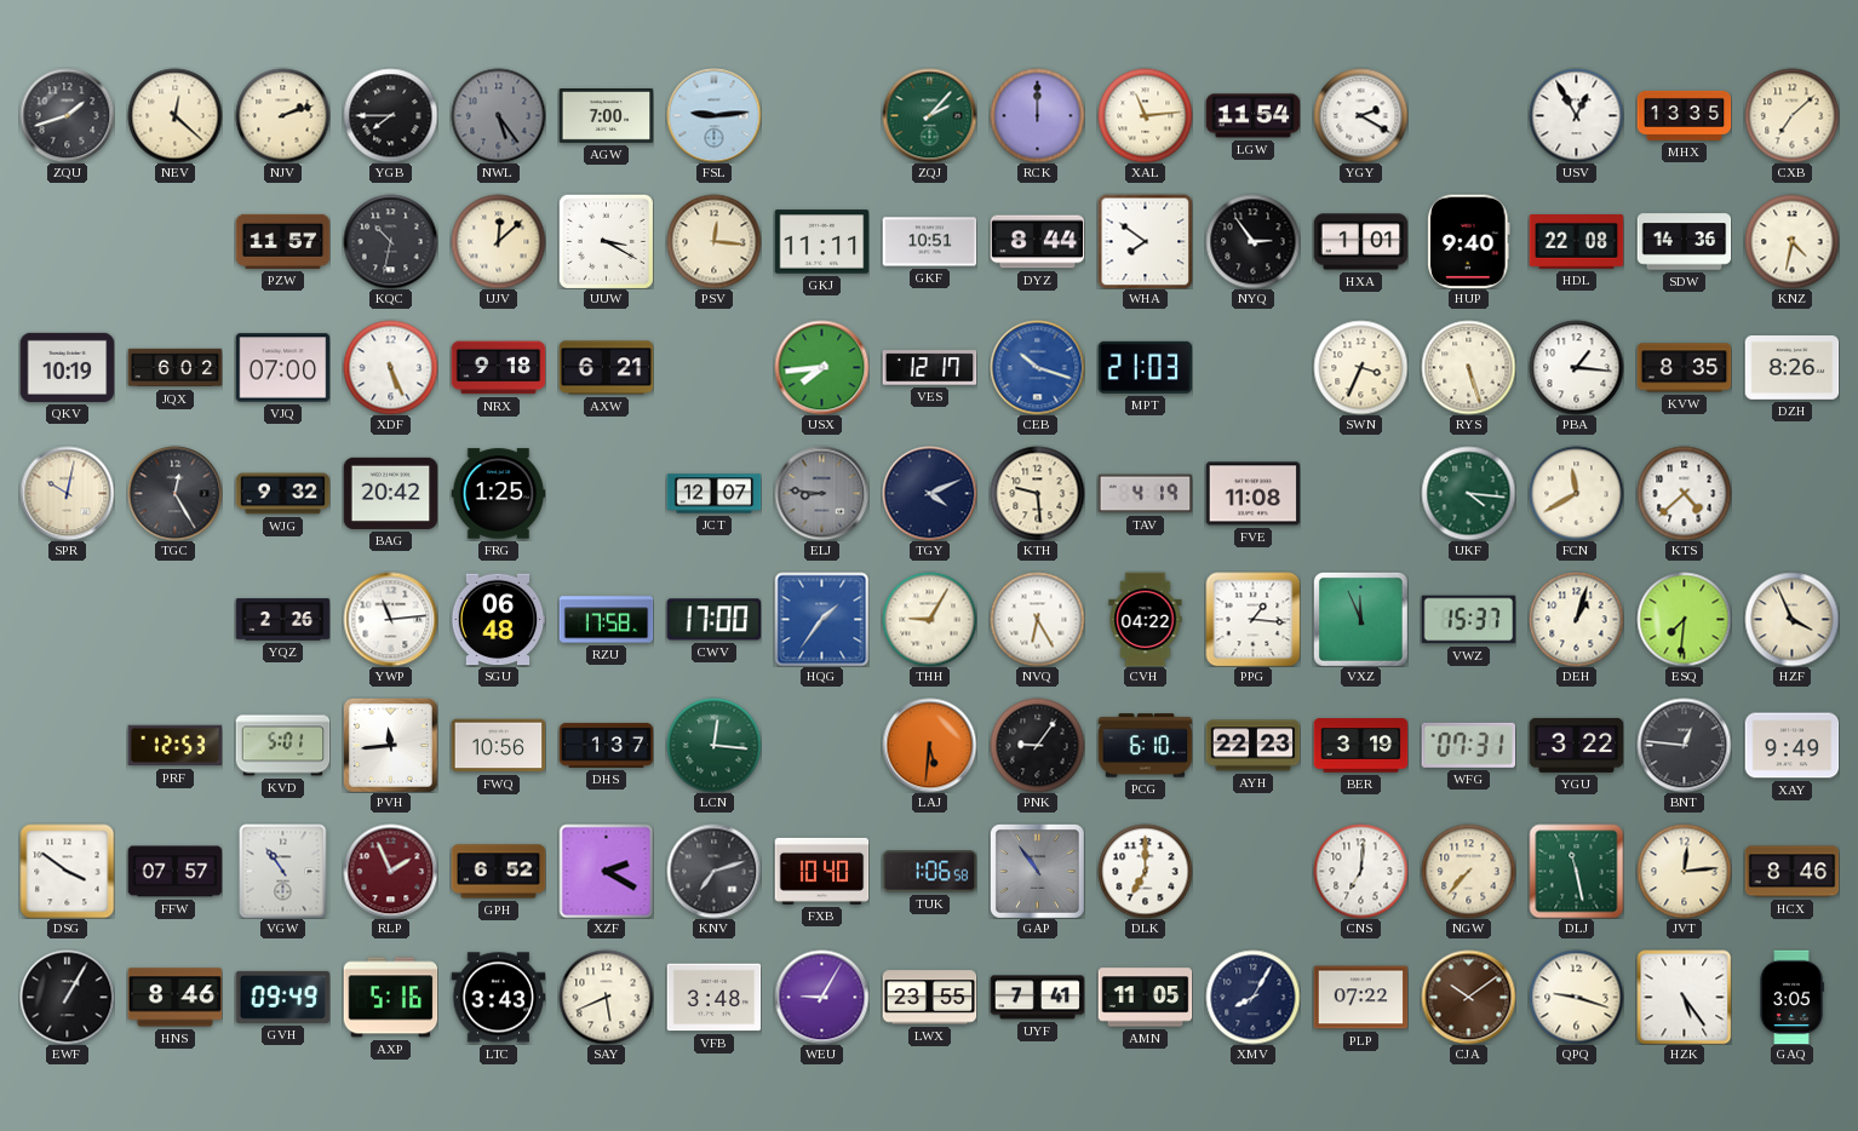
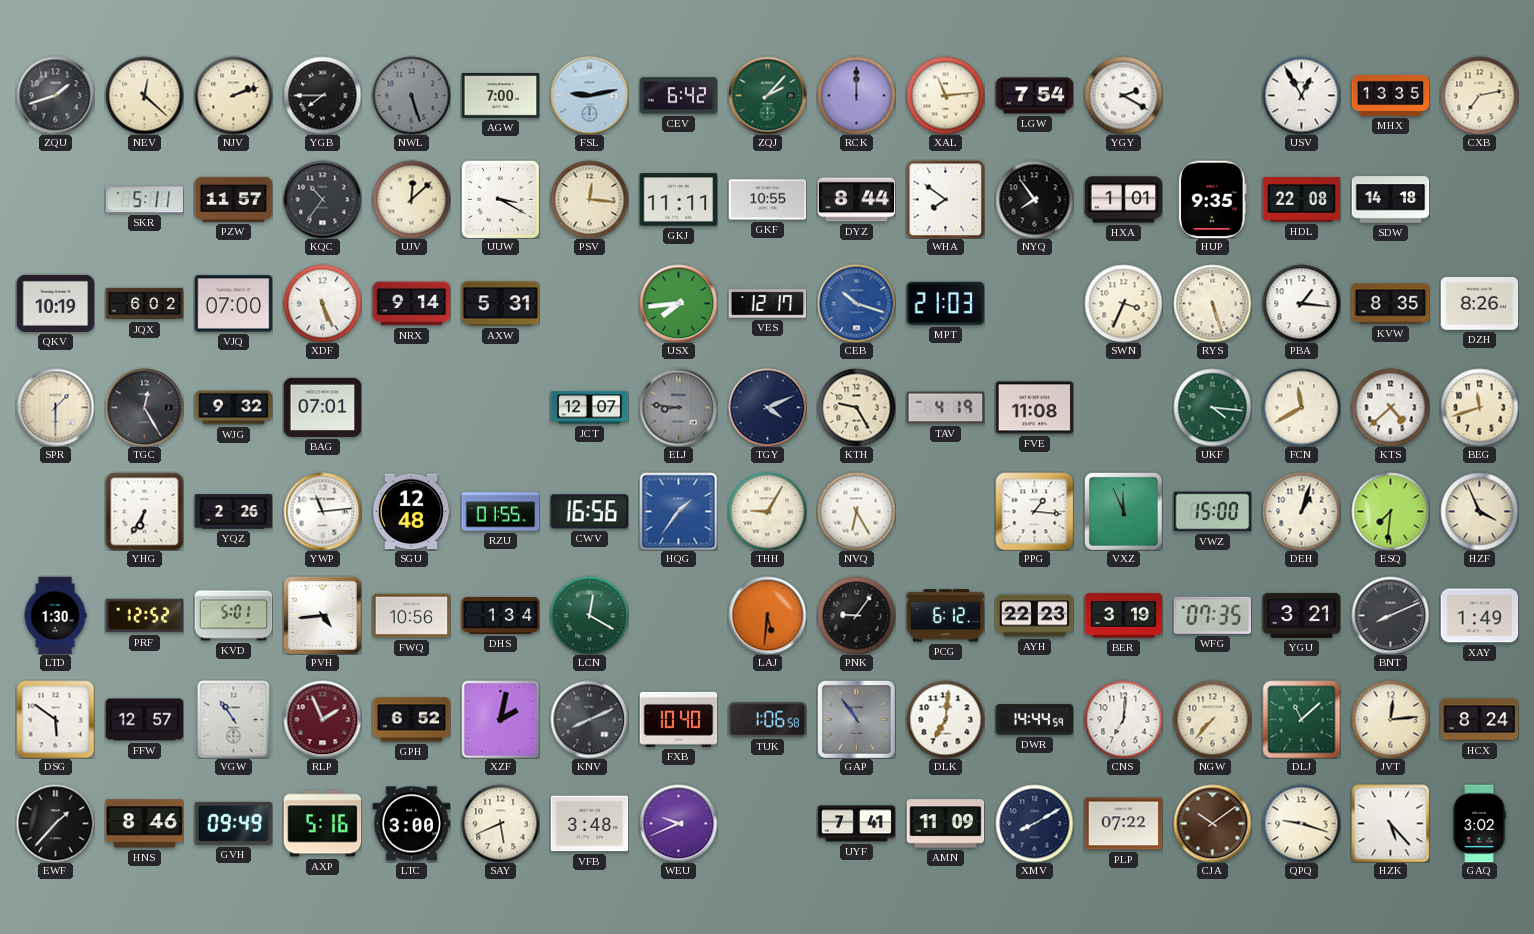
NWL: 5:24 -> 5:27 (411, 95)
FSL: 9:14 -> 9:13 (589, 95)
CEV: none -> 6:42 (678, 96)
LGW: 11:54 -> 7:54 (1034, 96)
CXB: 7:08 -> 7:13 (1479, 95)
SKR: none -> 5:11 (144, 200)
KQC: 10:32 -> 10:36 (322, 199)
GKF: 10:51 -> 10:55 (767, 200)
NYQ: 2:54 -> 7:54 (1034, 199)
HUP: 9:40 -> 9:35 (1213, 199)
SDW: 14:36 -> 14:18 (1390, 200)
KNZ: 4:32 -> none (1791, 241)
NRX: 9:18 -> 9:14 (411, 304)
AXW: 6:21 -> 5:31 (500, 304)
SPR: 10:02 -> 1:30 (55, 407)
BAG: 20:42 -> 07:01 (322, 407)
FRG: 1:25 -> none (498, 494)
KTH: 9:29 -> 9:25 (856, 407)
BEG: none -> 11:42 (1479, 407)
YHG: none -> 6:35 (144, 511)
SGU: 06:48 -> 12:48 (411, 512)
RZU: 17:58 -> 01:55 (500, 512)
CWV: 17:00 -> 16:56 (589, 512)
CVH: 04:22 -> none (1146, 619)
VWZ: 15:37 -> 15:00 (1212, 512)
LTD: none -> 1:30 (55, 615)
PRF: 12:53 -> 12:52 (144, 616)
PVH: 11:44 -> 4:44 (322, 615)
DHS: 1:37 -> 1:34 (500, 615)
LCN: 12:16 -> 12:20 (589, 615)
PCG: 6:10 -> 6:12 (945, 616)
WFG: 07:31 -> 07:35 (1212, 615)
YGU: 3:22 -> 3:21 (1301, 615)
BNT: 12:46 -> 8:11 (1390, 615)
XAY: 9:49 -> 1:49 (1479, 616)
DSG: 3:51 -> 5:51 (55, 719)
FFW: 07:57 -> 12:57 (144, 720)
XZF: 2:20 -> 2:02 (500, 719)
KNV: 7:12 -> 8:11 (589, 719)
DLK: 7:00 -> 7:01 (945, 719)
DWR: none -> 14:44 (1034, 720)
DLJ: 11:28 -> 11:08 (1301, 719)
HCX: 8:46 -> 8:24 (1479, 720)
EWF: 1:05 -> 1:37 (55, 823)
LTC: 3:43 -> 3:00 (411, 824)
WEU: 9:05 -> 9:41 (678, 823)
LWX: 23:55 -> none (929, 998)
AMN: 11:05 -> 11:09 (945, 824)
XMV: 8:05 -> 8:10 (1034, 823)
HZK: 5:24 -> 5:23 (1390, 823)
GAQ: 3:05 -> 3:02 (1479, 823)
